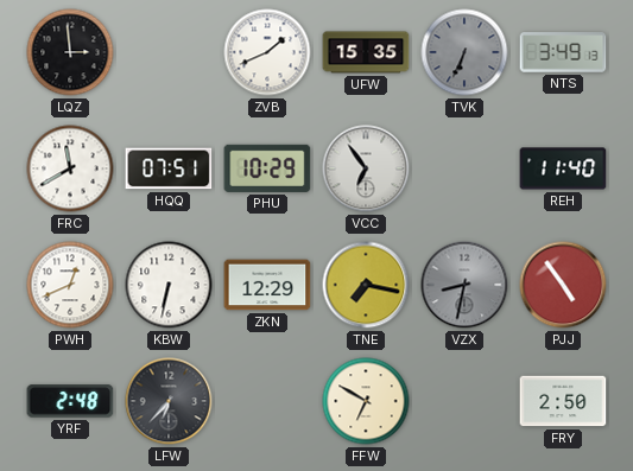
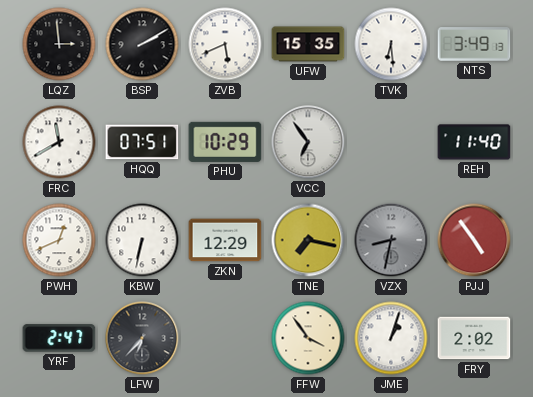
BSP: none -> 2:10 (142, 44)
ZVB: 1:41 -> 5:41 (225, 44)
TVK: 6:34 -> 6:29 (391, 44)
TVK dial: grey -> white (391, 44)
YRF: 2:48 -> 2:47 (59, 338)
FFW: 6:50 -> 3:54 (308, 338)
JME: none -> 1:03 (391, 338)
FRY: 2:50 -> 2:02 (474, 338)
